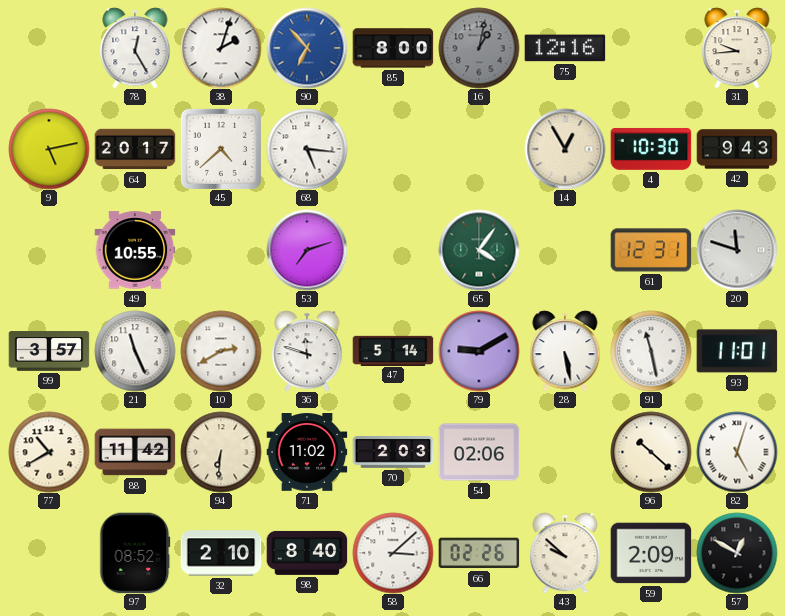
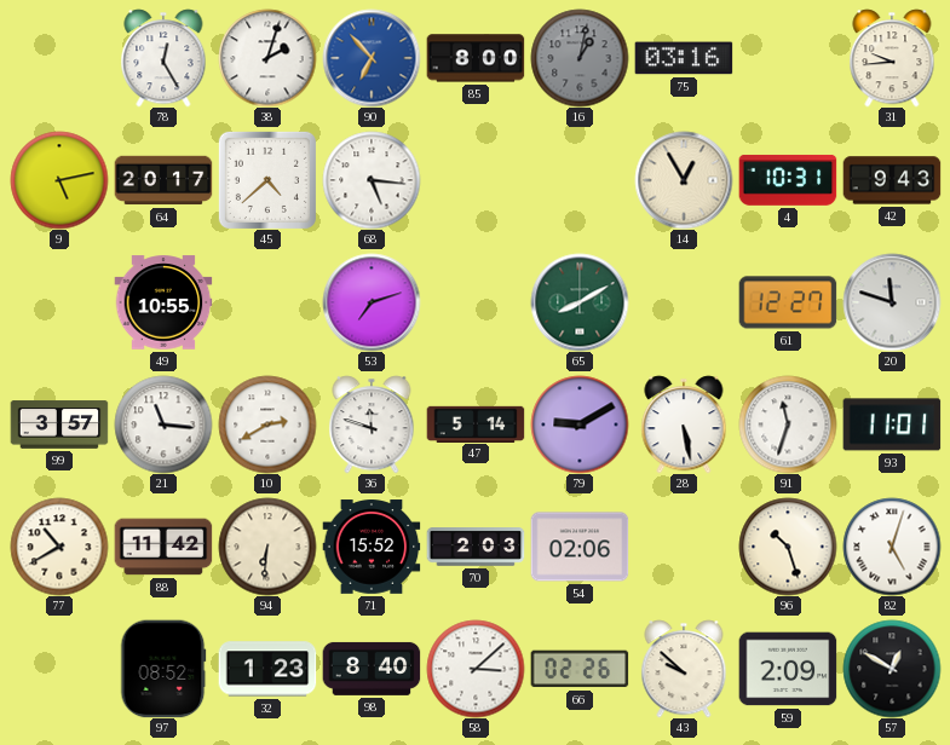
75: 12:16 -> 03:16 (684, 58)
4: 10:30 -> 10:31 (788, 180)
65: 4:06 -> 8:10 (580, 302)
61: 12:31 -> 12:27 (788, 302)
21: 11:26 -> 11:16 (163, 425)
91: 11:28 -> 11:33 (788, 425)
71: 11:02 -> 15:52 (372, 547)
96: 10:22 -> 10:27 (788, 547)
32: 2:10 -> 1:23 (267, 669)
